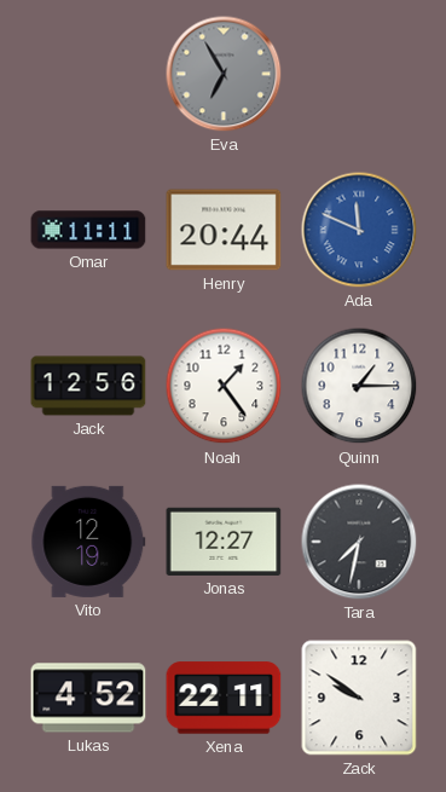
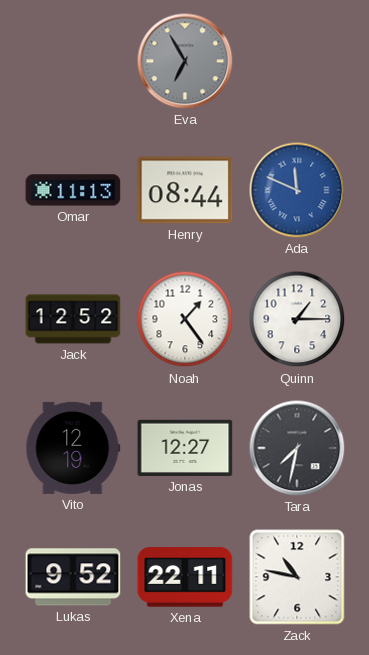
Omar: 11:11 -> 11:13 (73, 190)
Henry: 20:44 -> 08:44 (185, 190)
Jack: 12:56 -> 12:52 (73, 319)
Lukas: 4:52 -> 9:52 (73, 577)
Zack: 9:51 -> 10:47 (297, 577)
